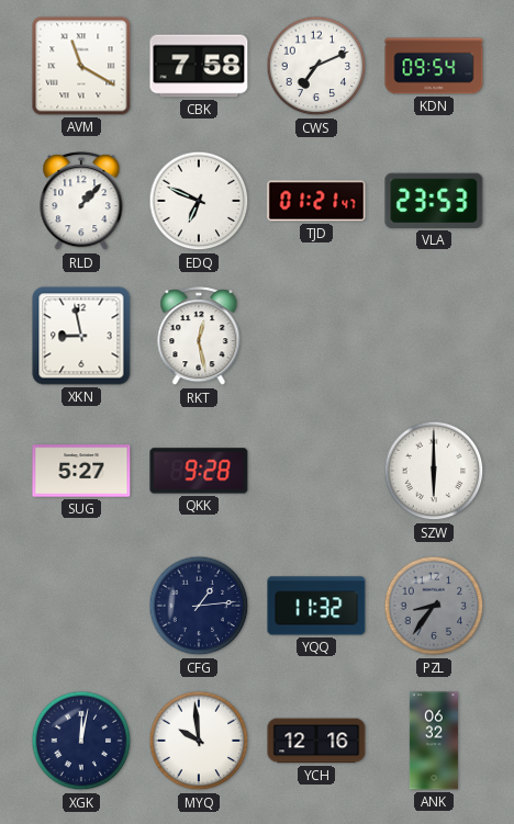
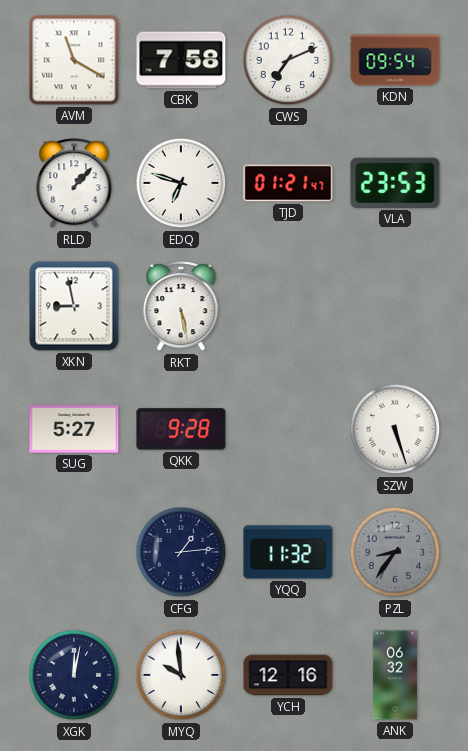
EDQ: 6:49 -> 6:48 (181, 183)
RKT: 12:28 -> 5:28 (181, 307)
SZW: 6:00 -> 5:27 (395, 429)
